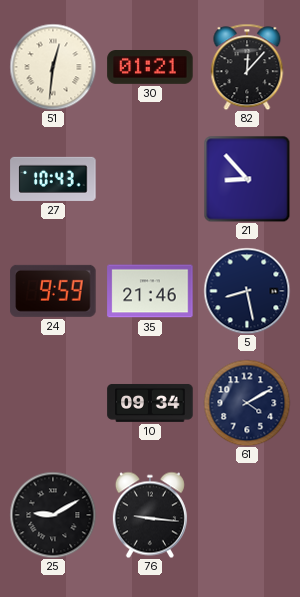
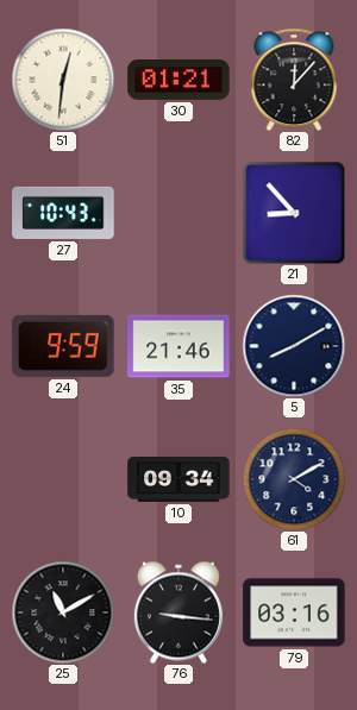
5: 8:28 -> 8:10 (294, 346)
25: 9:10 -> 11:10 (63, 612)
79: none -> 03:16 (294, 612)
